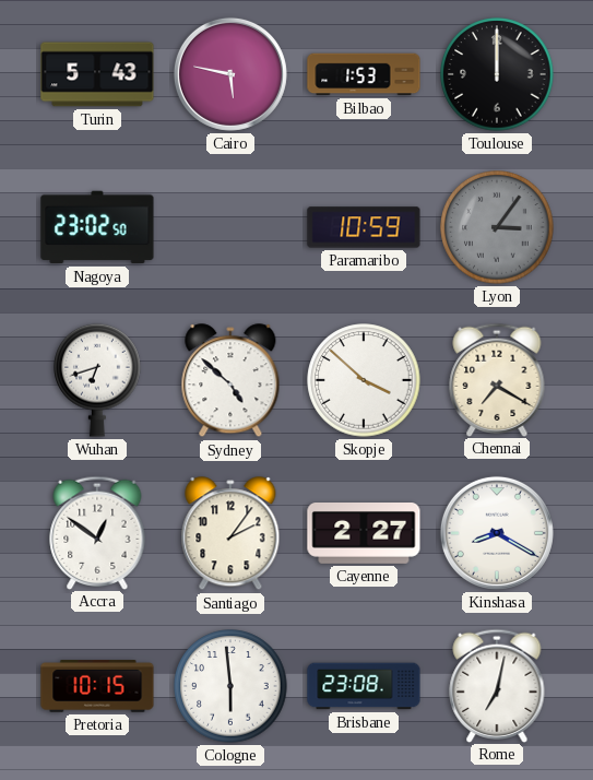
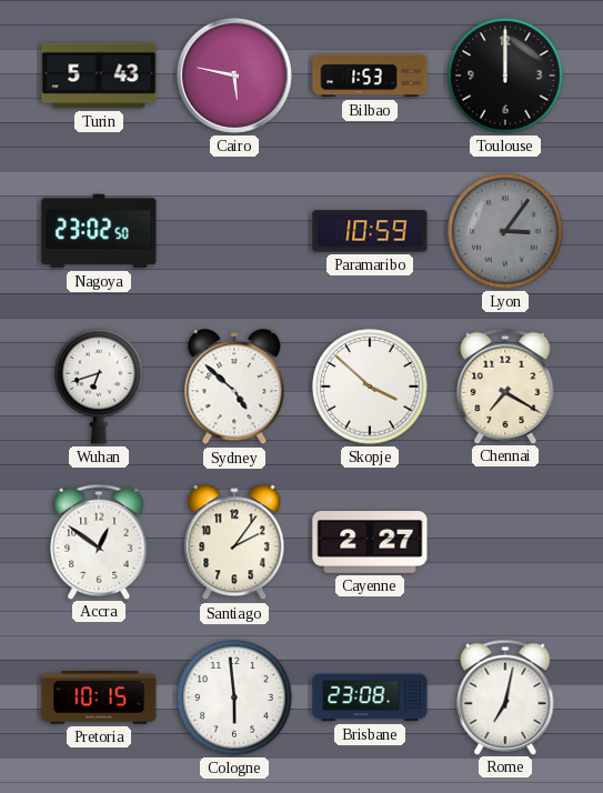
Kinshasa: 8:20 -> none (497, 533)
